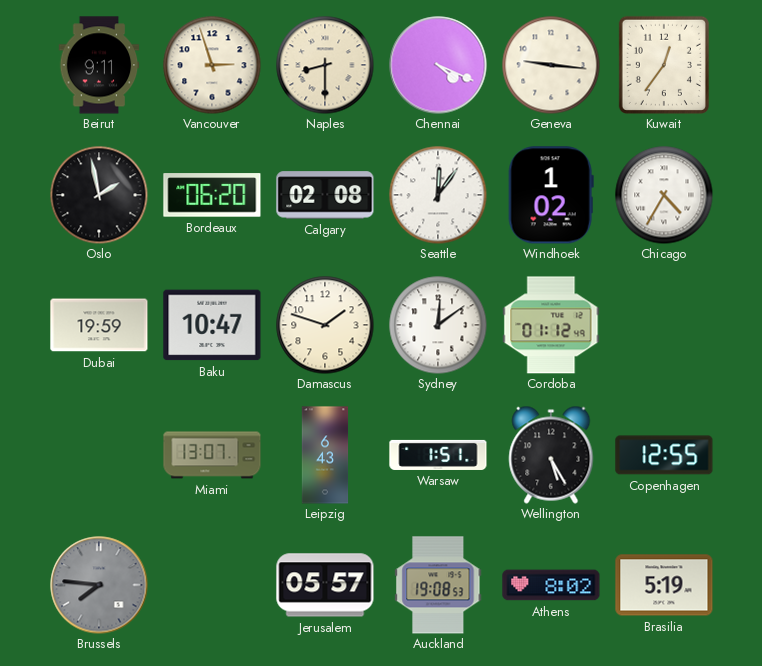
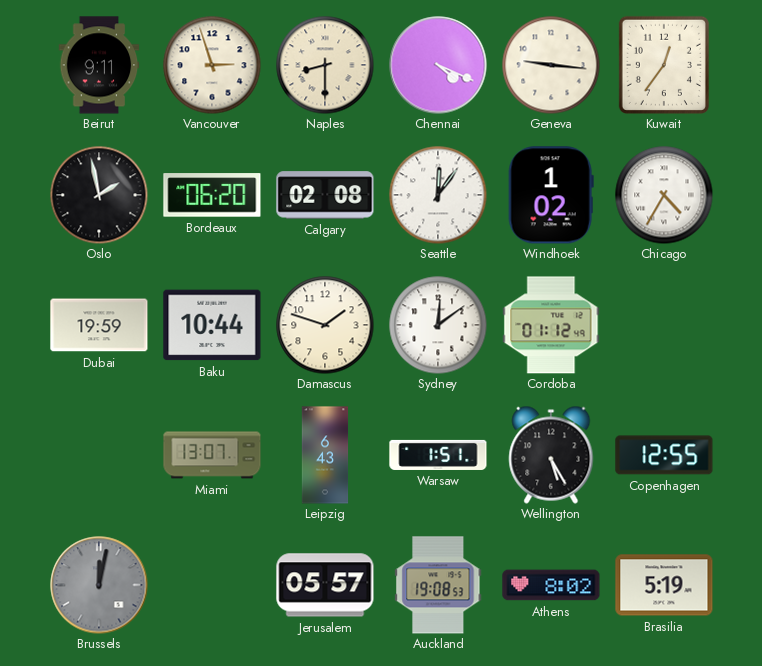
Baku: 10:47 -> 10:44 (212, 325)
Brussels: 7:46 -> 12:02 (99, 585)
